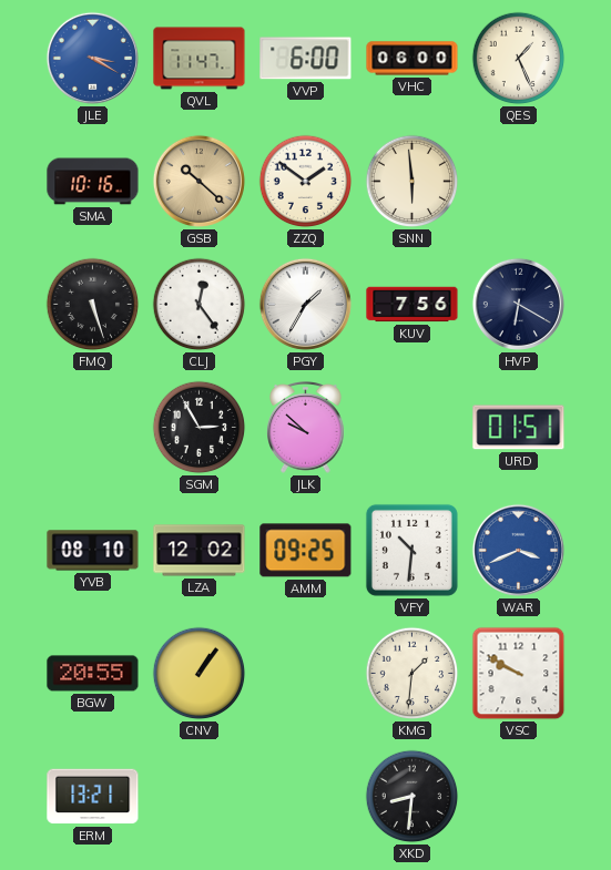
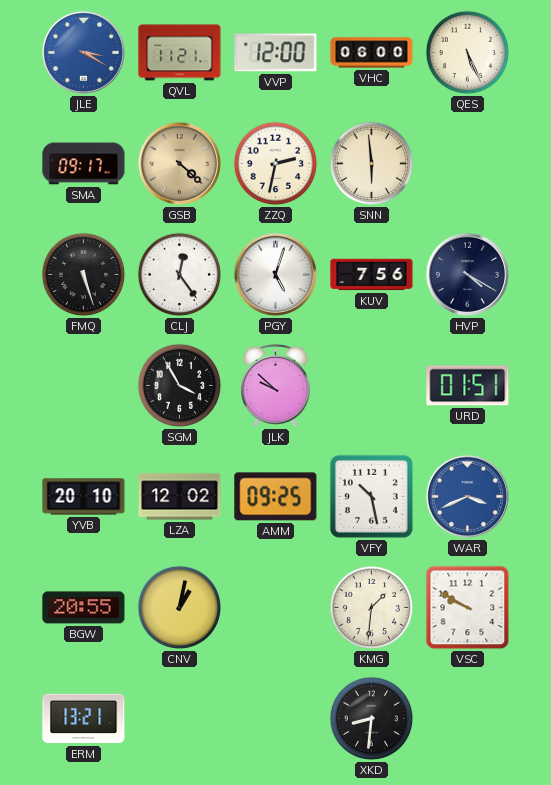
QVL: 11:47 -> 11:21 (180, 53)
VVP: 6:00 -> 12:00 (276, 53)
QES: 1:26 -> 5:26 (468, 53)
SMA: 10:16 -> 09:17 (84, 164)
GSB: 10:22 -> 4:22 (179, 163)
ZZQ: 1:51 -> 2:32 (276, 164)
PGY: 1:35 -> 5:03 (275, 274)
HVP: 6:20 -> 4:20 (467, 274)
SGM: 2:55 -> 3:55 (180, 386)
YVB: 08:10 -> 20:10 (84, 497)
VFY: 10:31 -> 10:28 (371, 496)
CNV: 1:06 -> 1:02 (180, 608)
